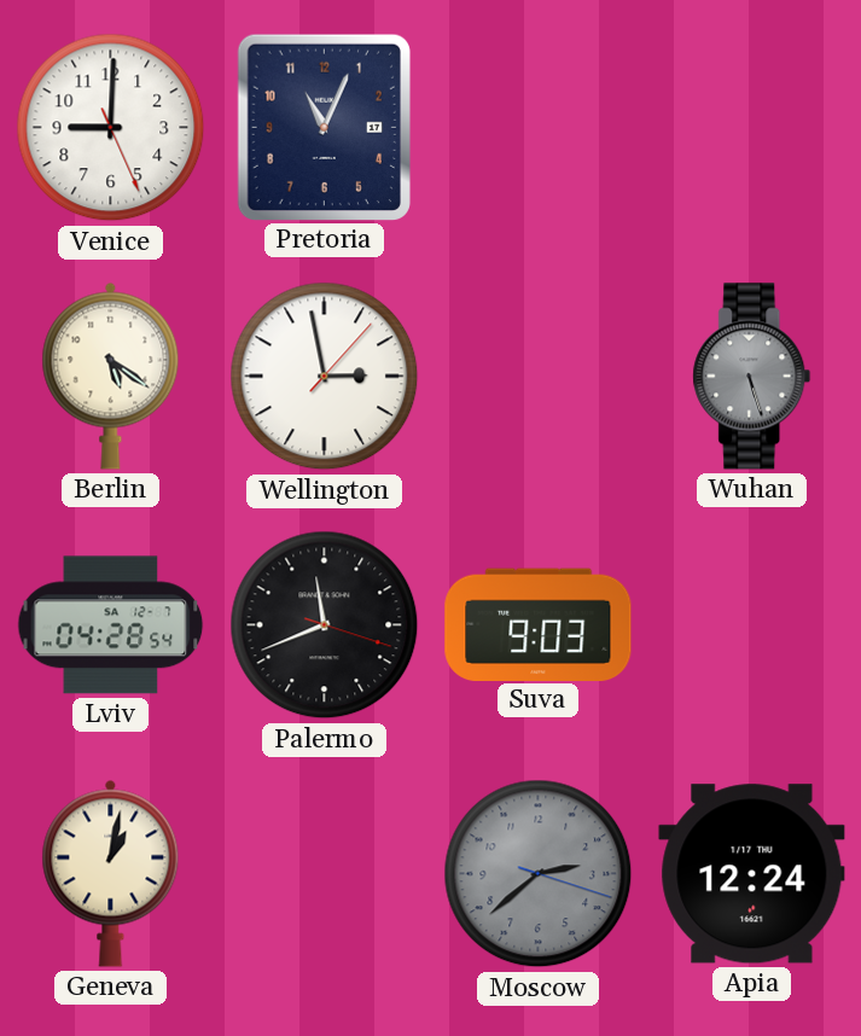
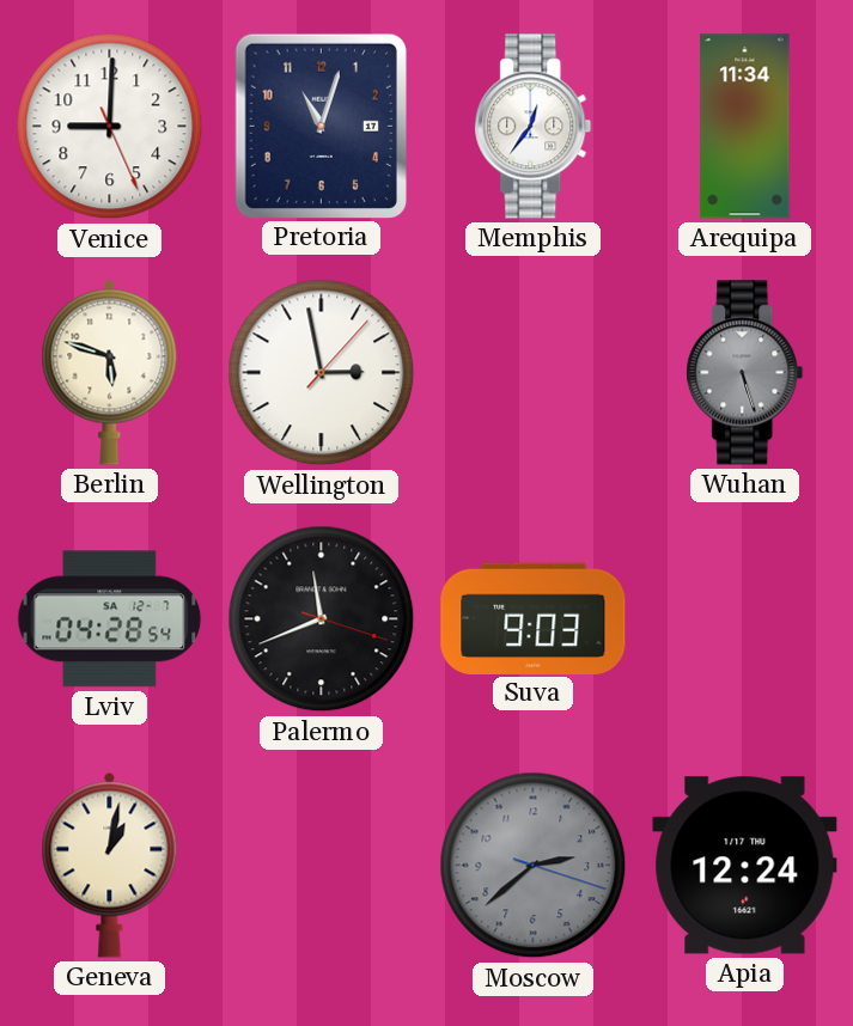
Pretoria: 11:04 -> 11:03 (321, 126)
Memphis: none -> 12:36 (534, 127)
Arequipa: none -> 11:34 (745, 127)
Berlin: 5:21 -> 5:48 (110, 372)
